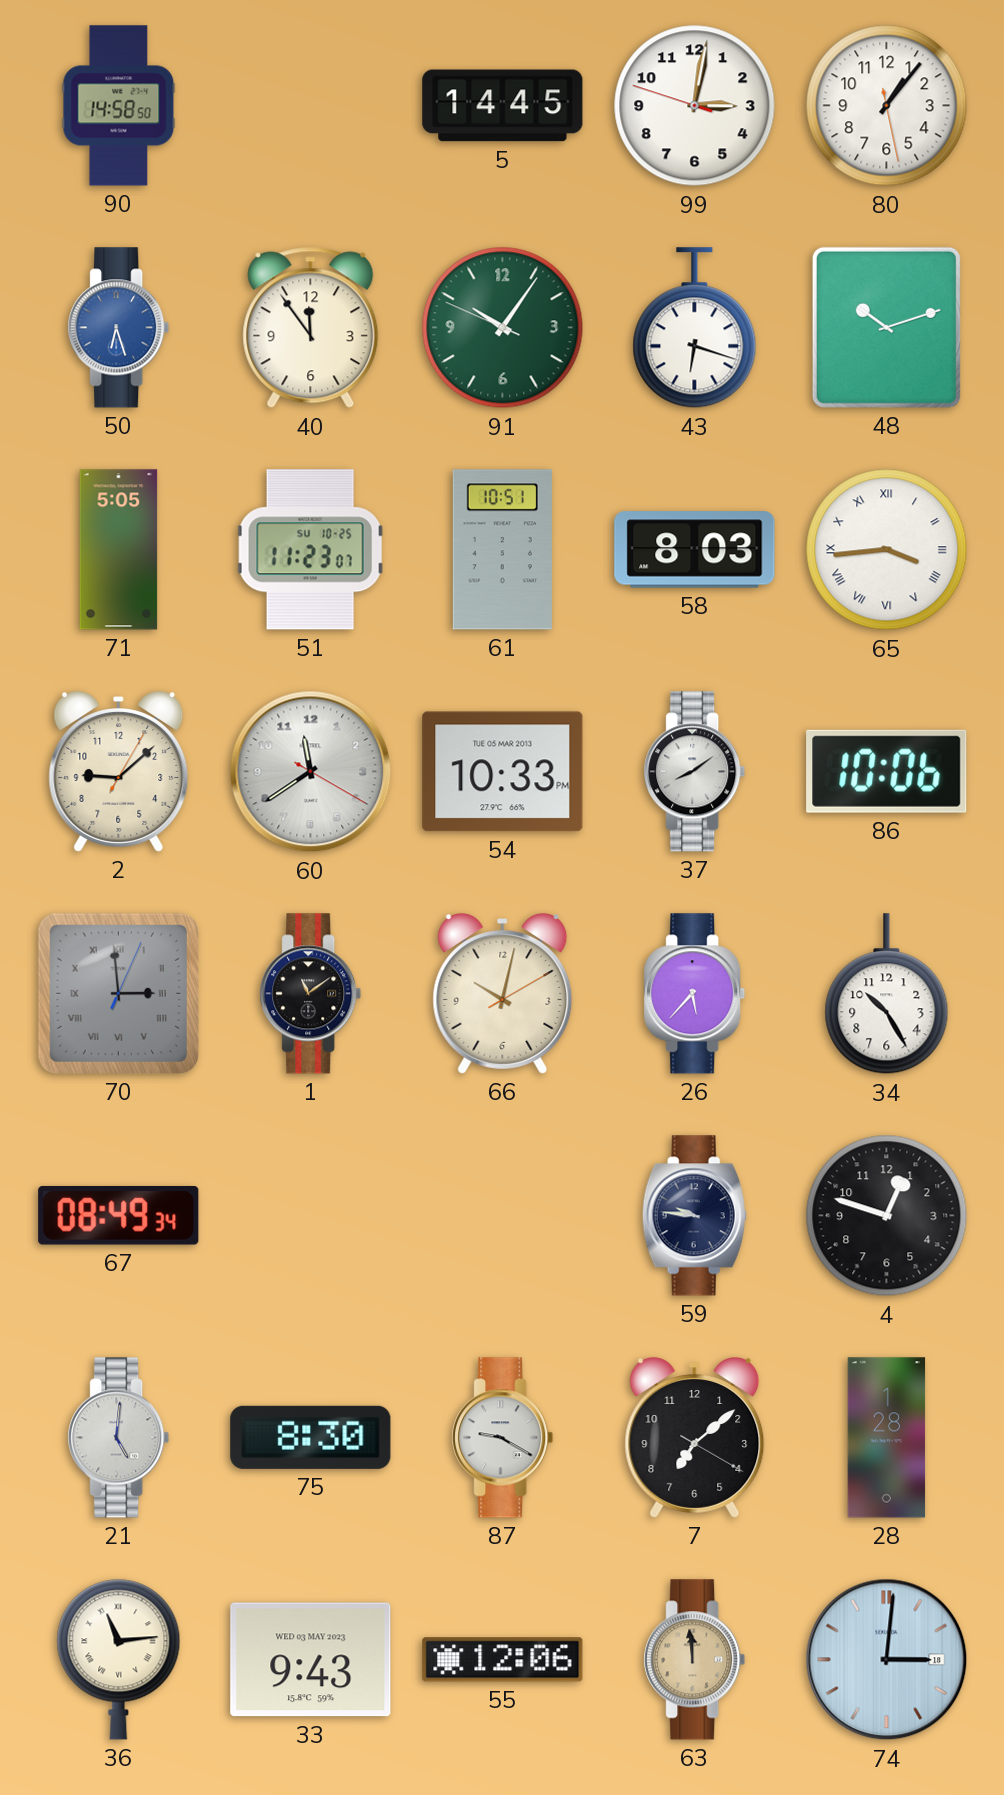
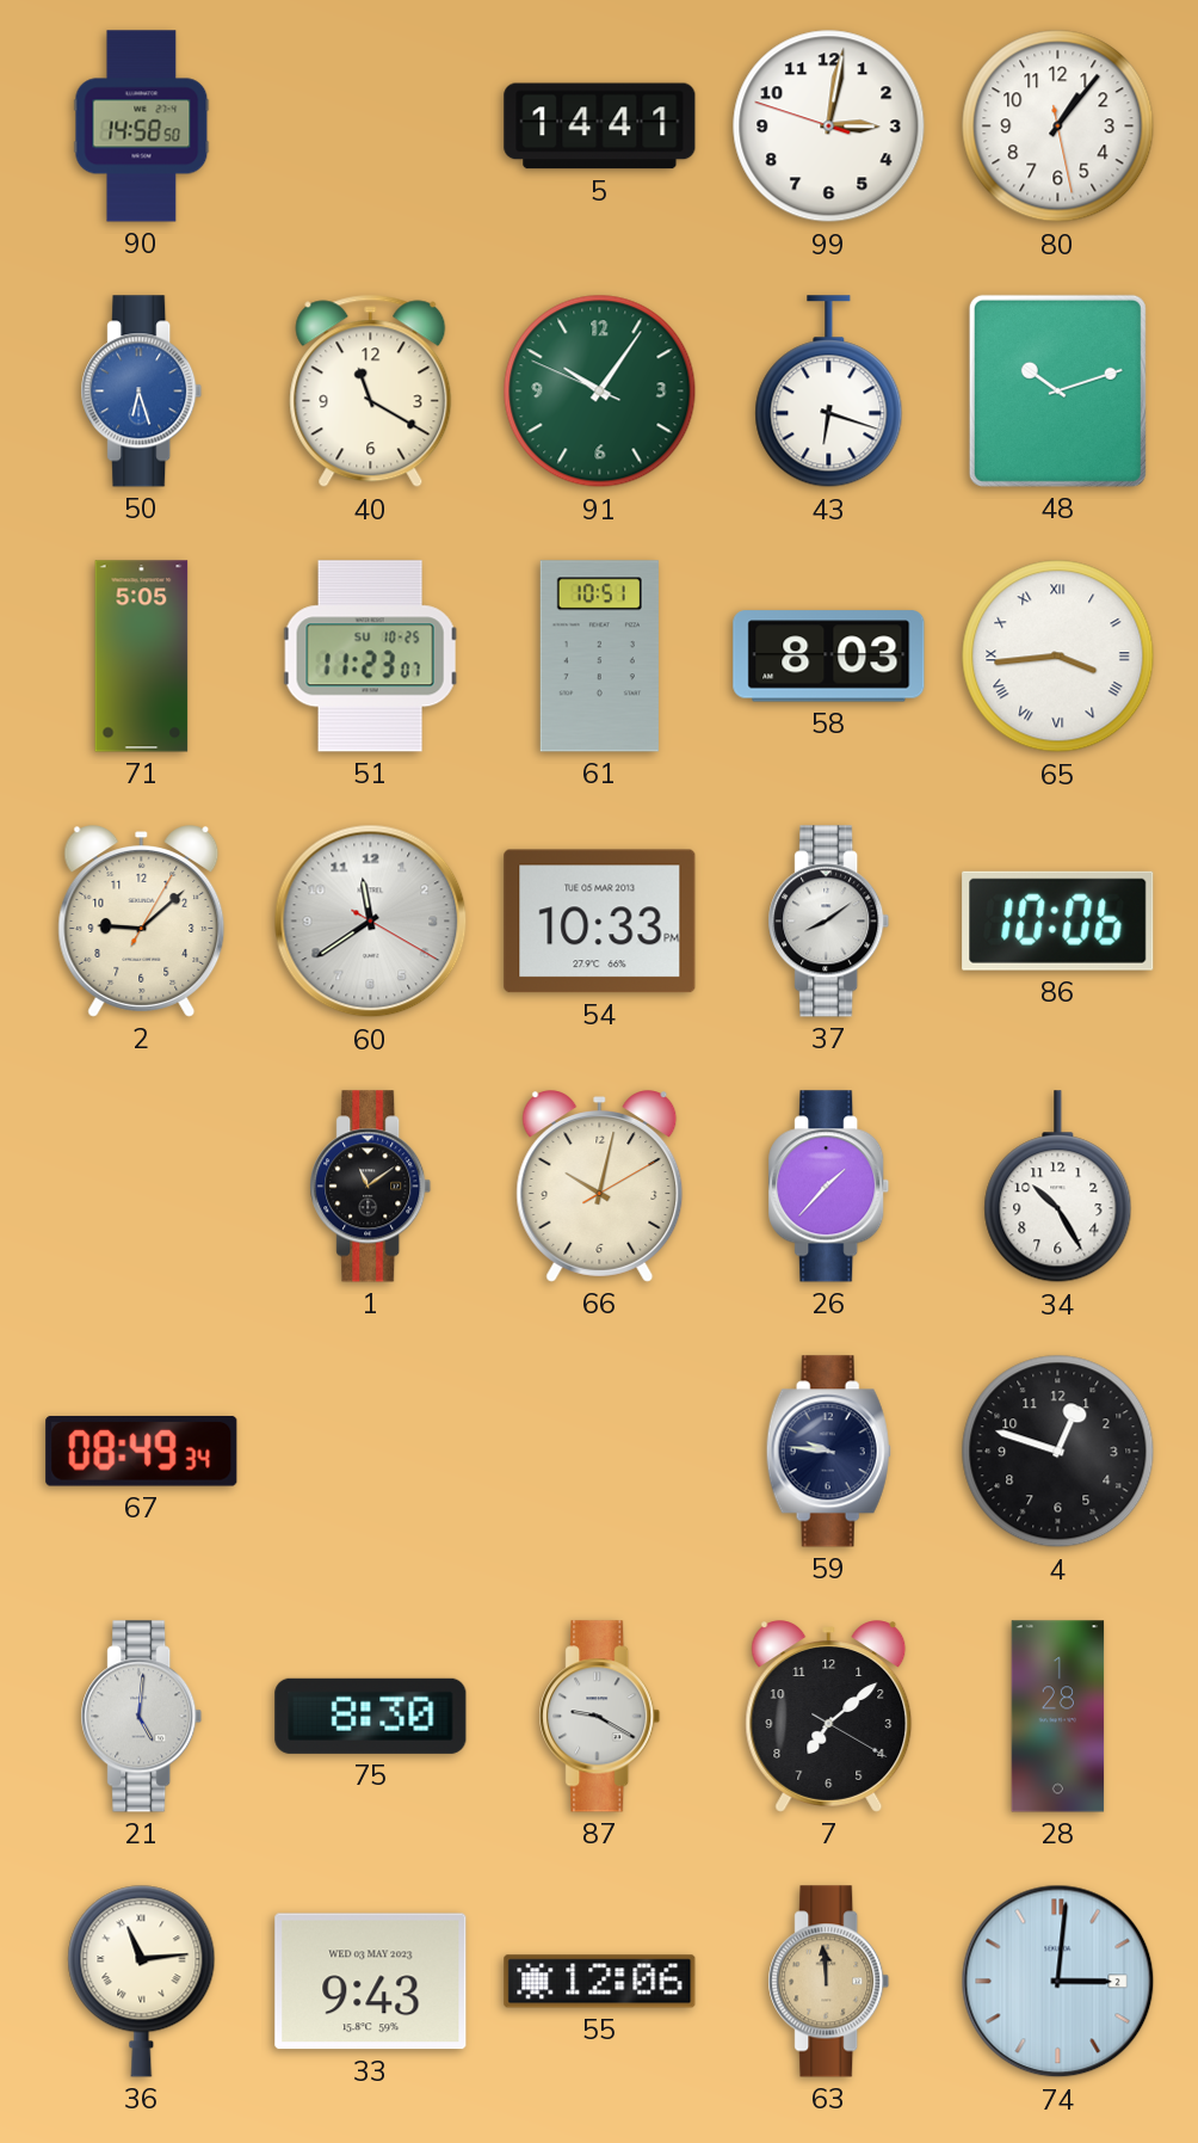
5: 14:45 -> 14:41 (600, 127)
40: 11:54 -> 11:20 (371, 392)
70: 2:59 -> none (118, 993)
26: 5:37 -> 1:37 (829, 1187)
74 date: 18 -> 2 (1058, 1982)
